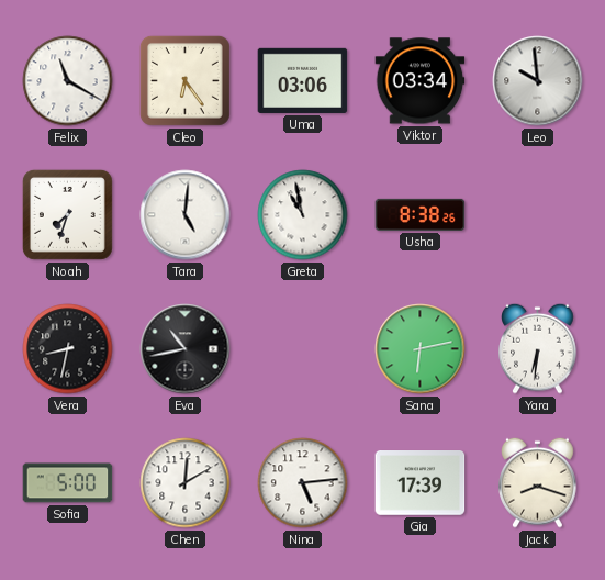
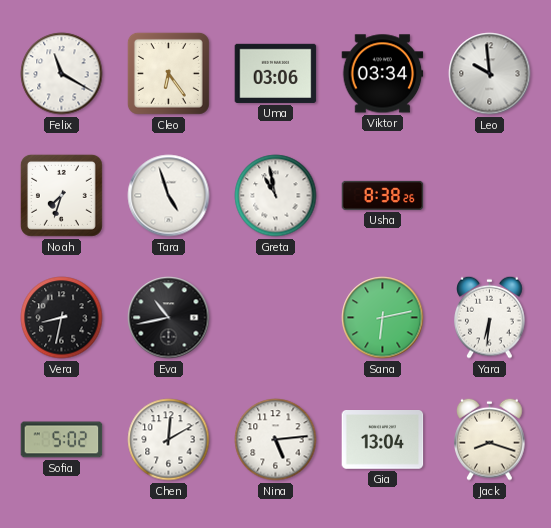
Tara: 5:01 -> 4:57 (169, 196)
Sofia: 5:00 -> 5:02 (62, 440)
Gia: 17:39 -> 13:04 (383, 440)
